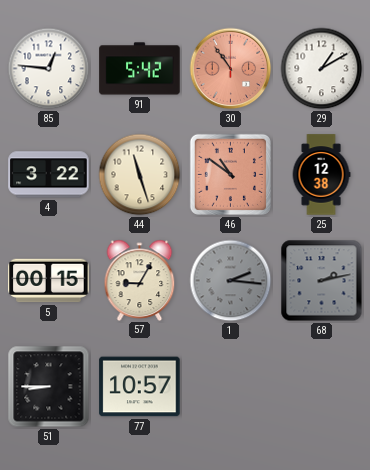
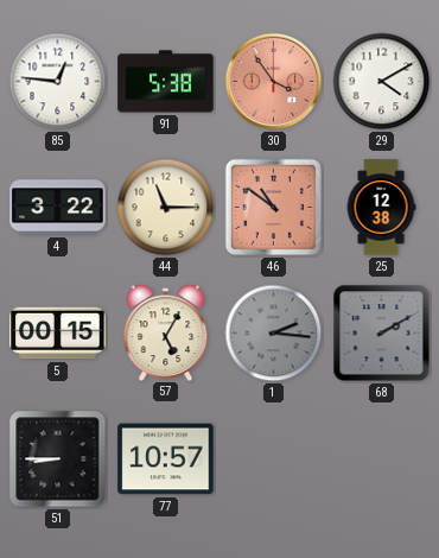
91: 5:42 -> 5:38 (166, 82)
30: 10:54 -> 3:54 (274, 82)
29: 1:10 -> 4:10 (382, 82)
44: 11:27 -> 11:15 (166, 208)
57: 9:05 -> 5:05 (166, 332)
68: 2:13 -> 2:10 (382, 334)
